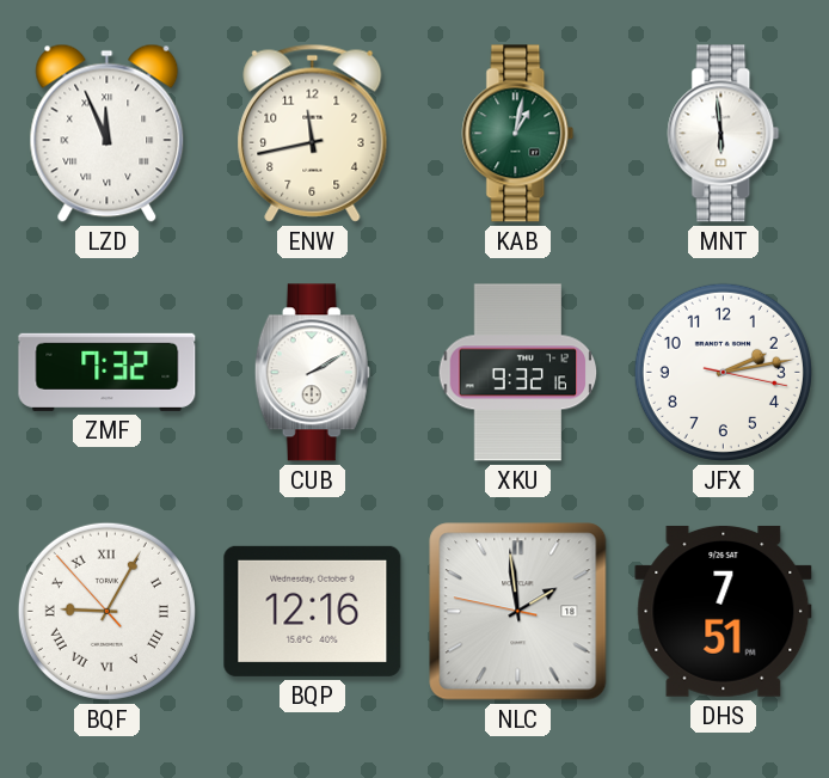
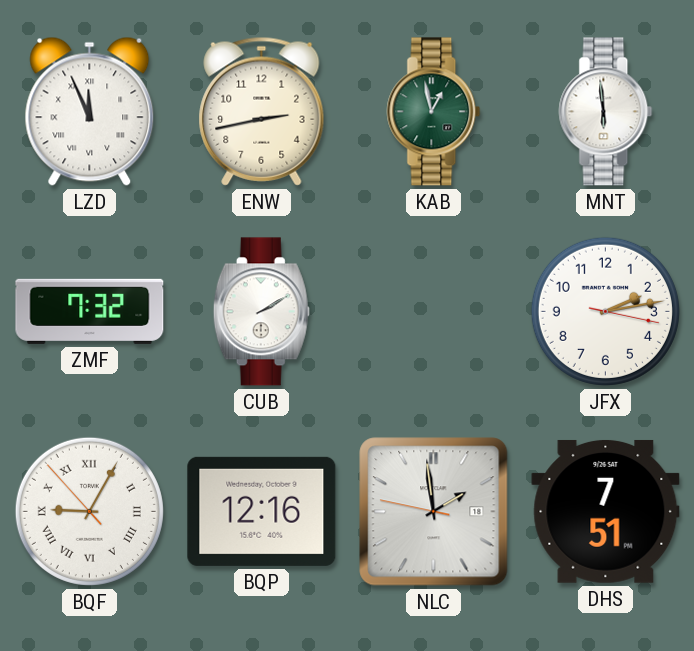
ENW: 11:43 -> 2:43 (262, 111)
KAB: 1:02 -> 12:58 (434, 112)
XKU: 9:32 -> none (518, 373)
